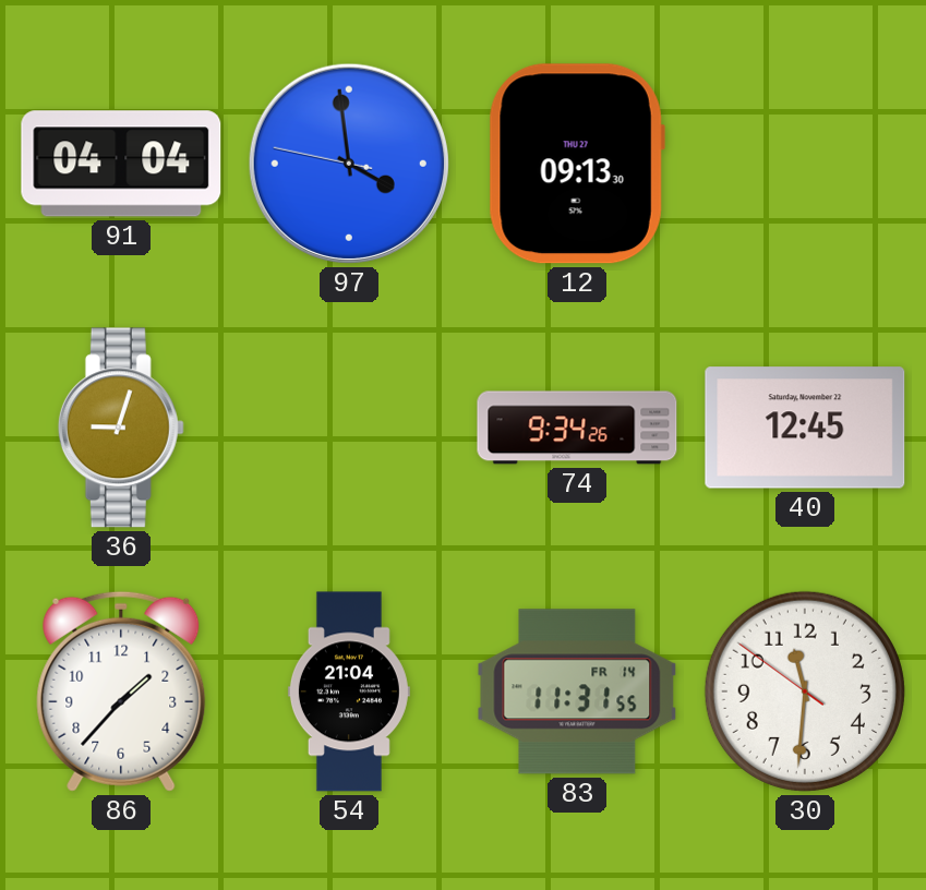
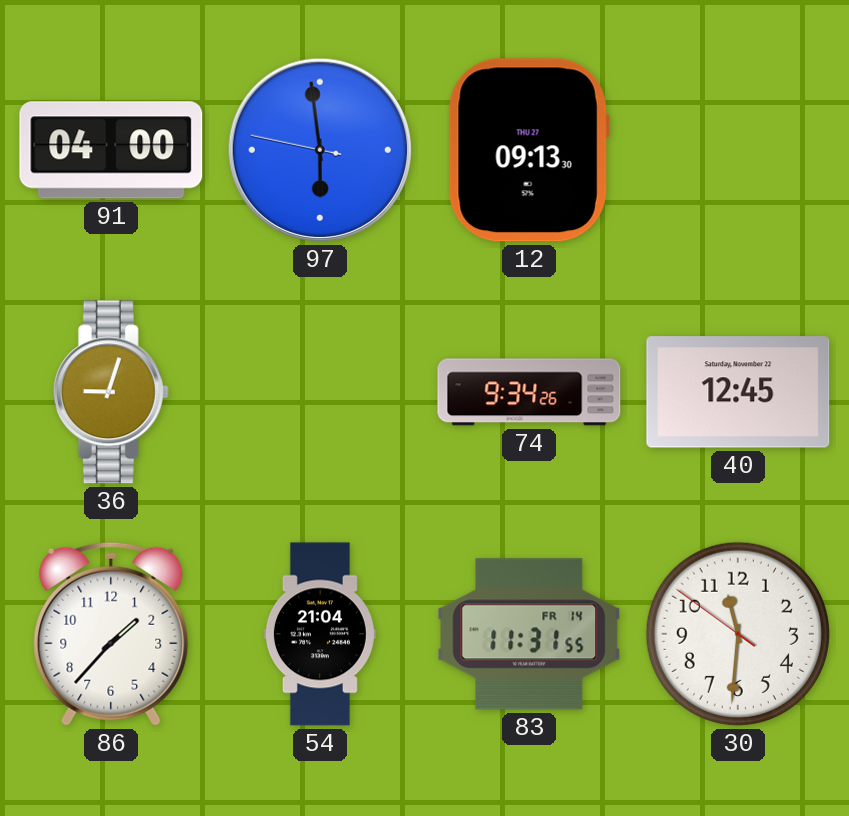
91: 04:04 -> 04:00 (111, 150)
97: 3:58 -> 5:58 (320, 150)
